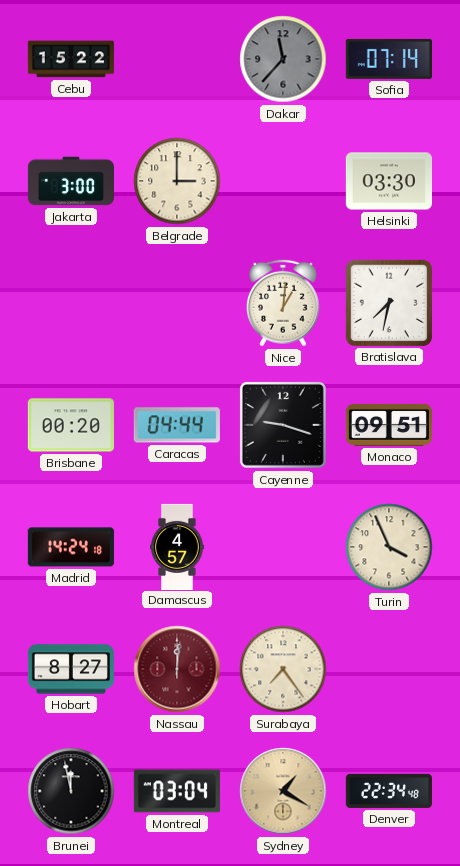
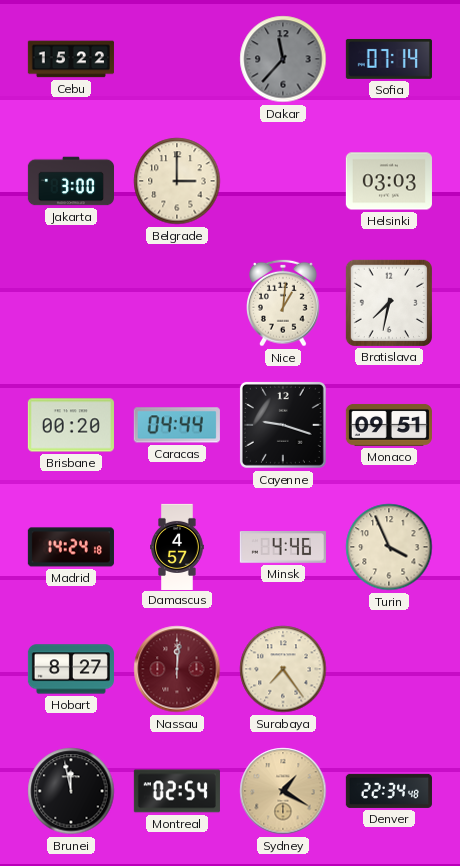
Helsinki: 03:30 -> 03:03 (389, 181)
Minsk: none -> 4:46 (283, 547)
Montreal: 03:04 -> 02:54 (177, 791)
